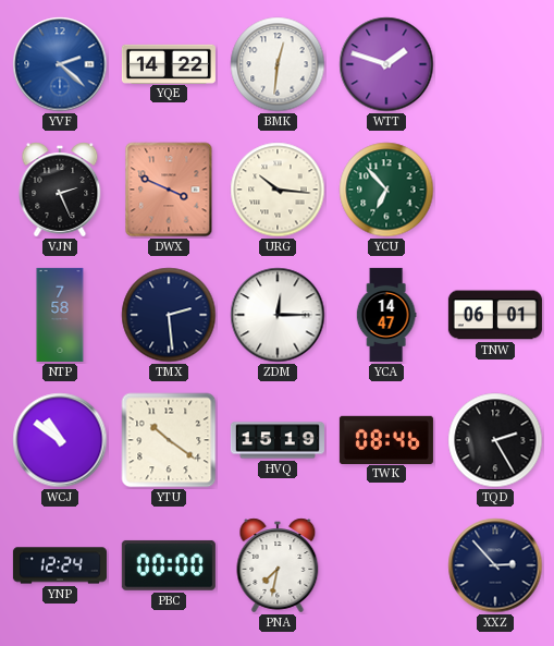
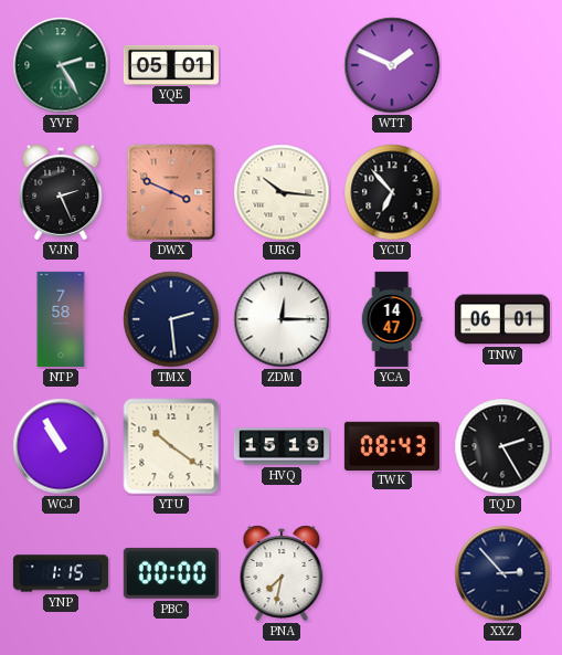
YVF: 2:22 -> 2:25 (61, 65)
YVF dial: blue -> green (61, 65)
YQE: 14:22 -> 05:01 (171, 64)
BMK: 12:31 -> none (278, 64)
WTT: 1:48 -> 1:49 (392, 65)
YCU dial: green -> black (392, 192)
WCJ: 10:51 -> 10:55 (61, 446)
TWK: 08:46 -> 08:43 (392, 445)
YNP: 12:24 -> 1:15 (61, 573)
